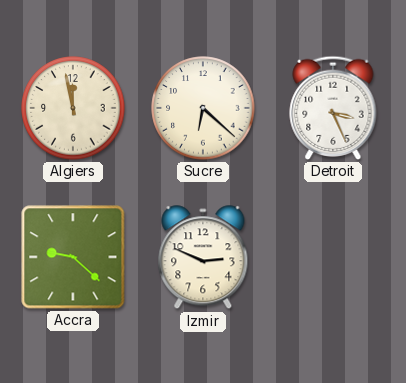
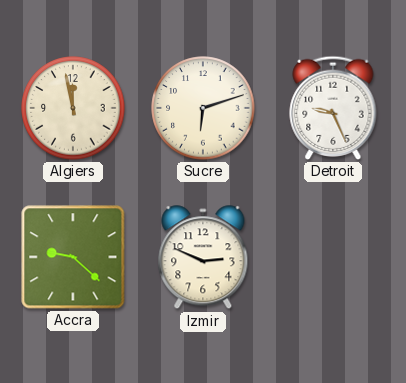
Sucre: 6:22 -> 6:12 (203, 108)
Detroit: 3:26 -> 9:26 (333, 108)
